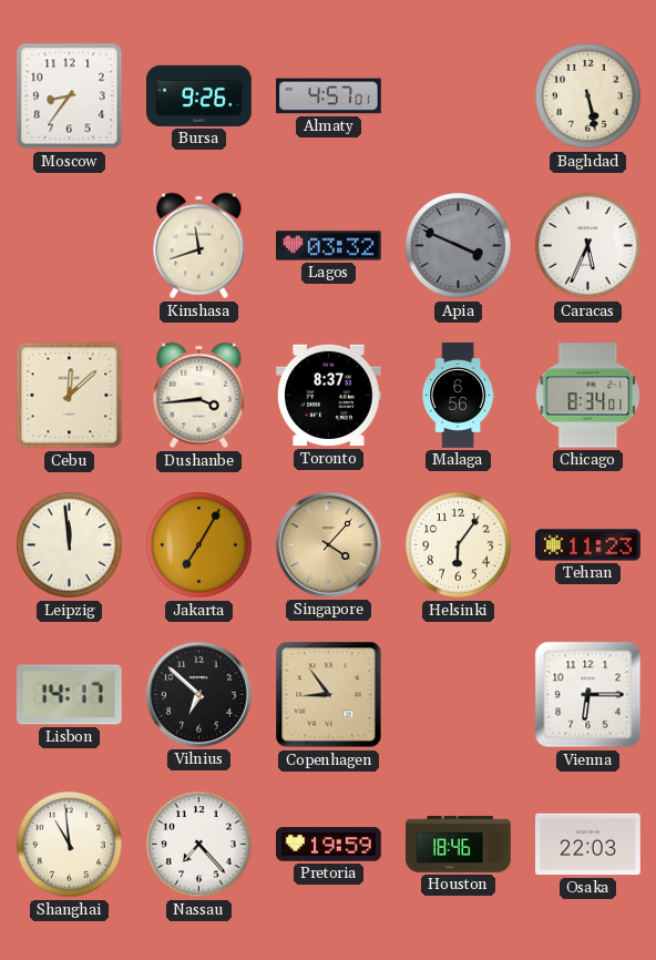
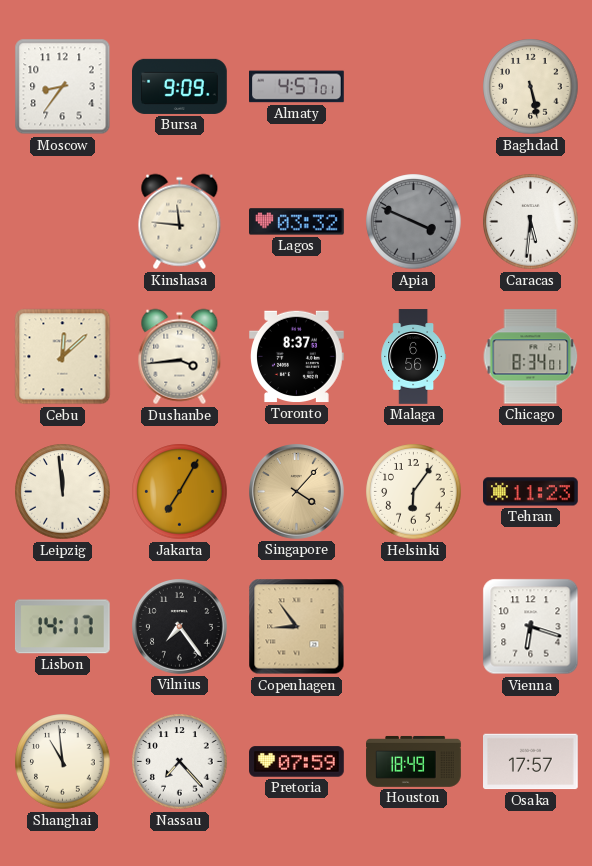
Bursa: 9:26 -> 9:09 (180, 86)
Kinshasa: 11:42 -> 11:46 (180, 222)
Caracas: 5:34 -> 5:31 (531, 222)
Vilnius: 6:52 -> 7:24 (180, 627)
Vienna: 6:15 -> 6:18 (531, 627)
Pretoria: 19:59 -> 07:59 (297, 762)
Houston: 18:46 -> 18:49 (414, 761)
Osaka: 22:03 -> 17:57 (531, 762)
